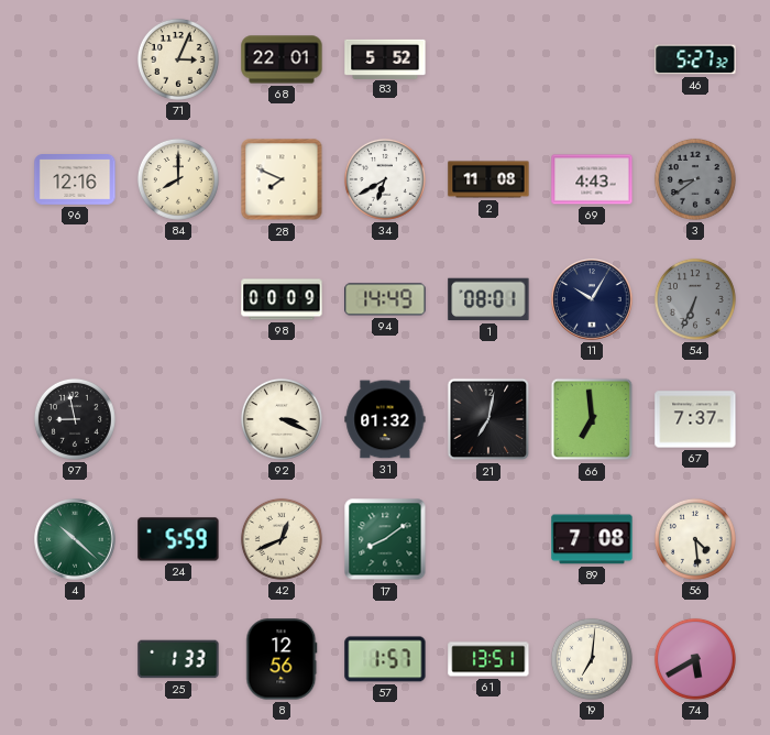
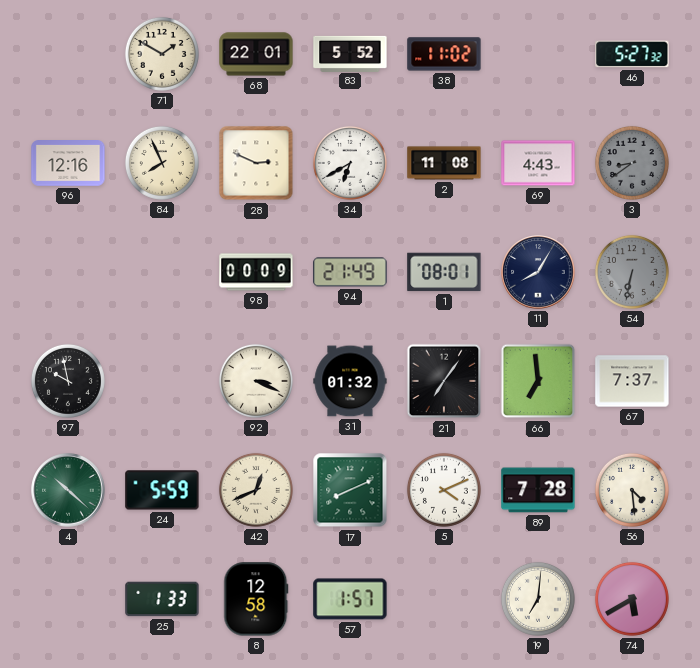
71: 3:04 -> 1:50 (162, 54)
38: none -> 11:02 (444, 54)
84: 8:00 -> 7:56 (162, 163)
28: 7:49 -> 2:49 (256, 163)
94: 14:49 -> 21:49 (350, 272)
11: 10:05 -> 8:05 (538, 272)
54: 6:34 -> 6:32 (632, 272)
97: 8:58 -> 9:58 (68, 381)
21: 7:02 -> 7:06 (444, 381)
17: 8:09 -> 8:11 (350, 490)
5: none -> 4:11 (444, 490)
89: 7:08 -> 7:28 (538, 490)
8: 12:56 -> 12:58 (256, 599)
61: 13:51 -> none (488, 659)
